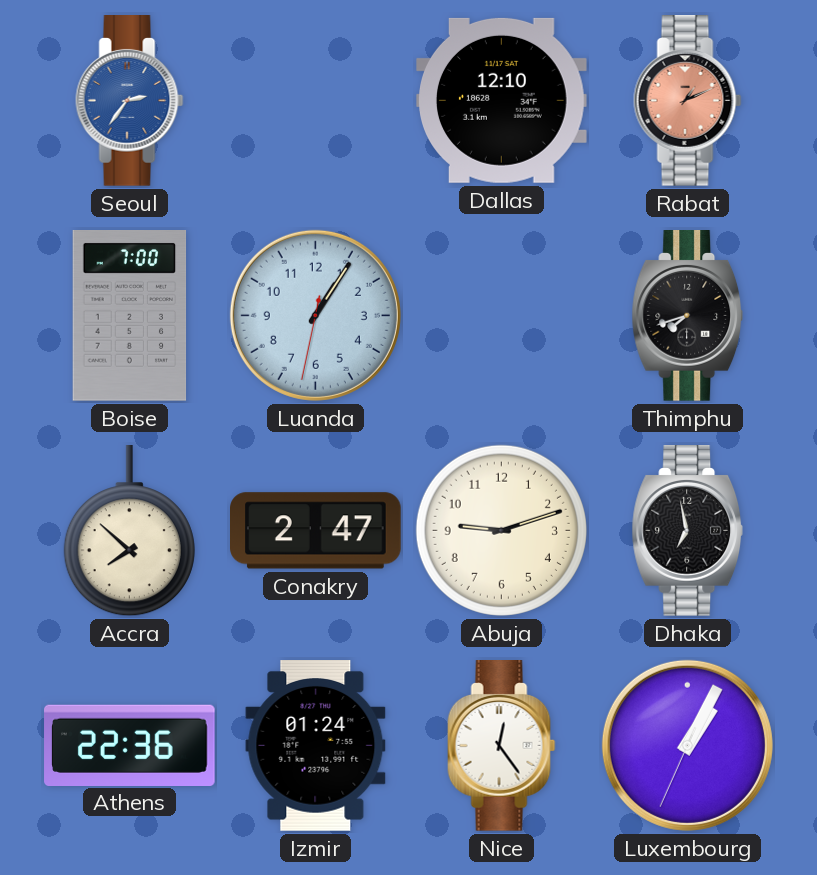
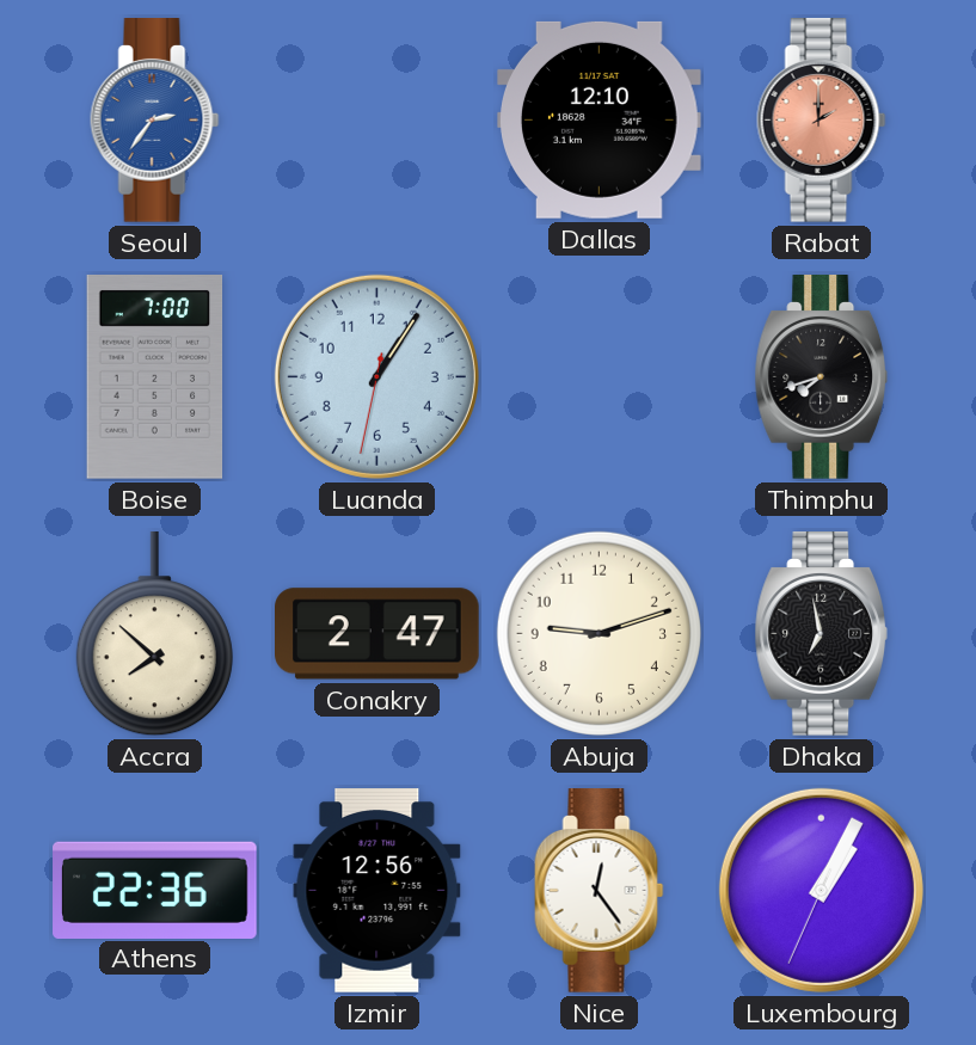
Rabat: 1:11 -> 2:00 (822, 121)
Izmir: 01:24 -> 12:56 (377, 891)
